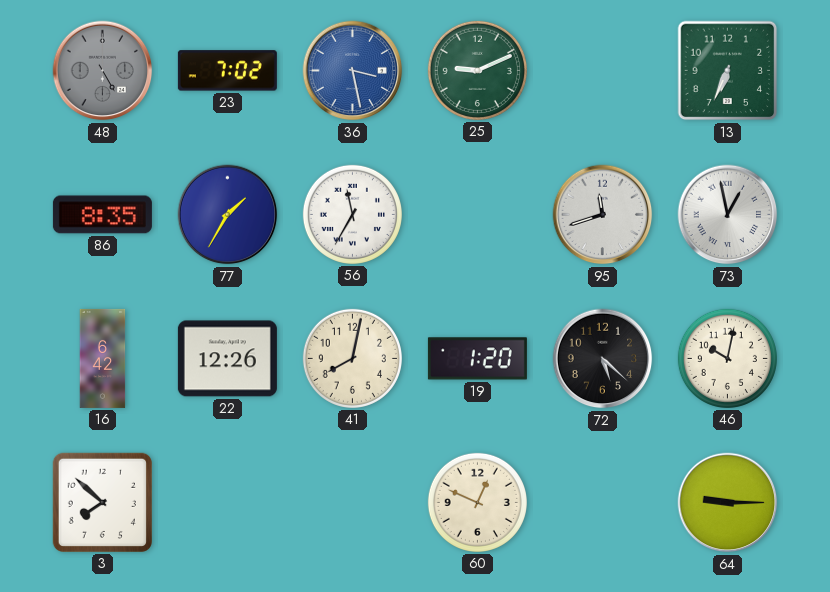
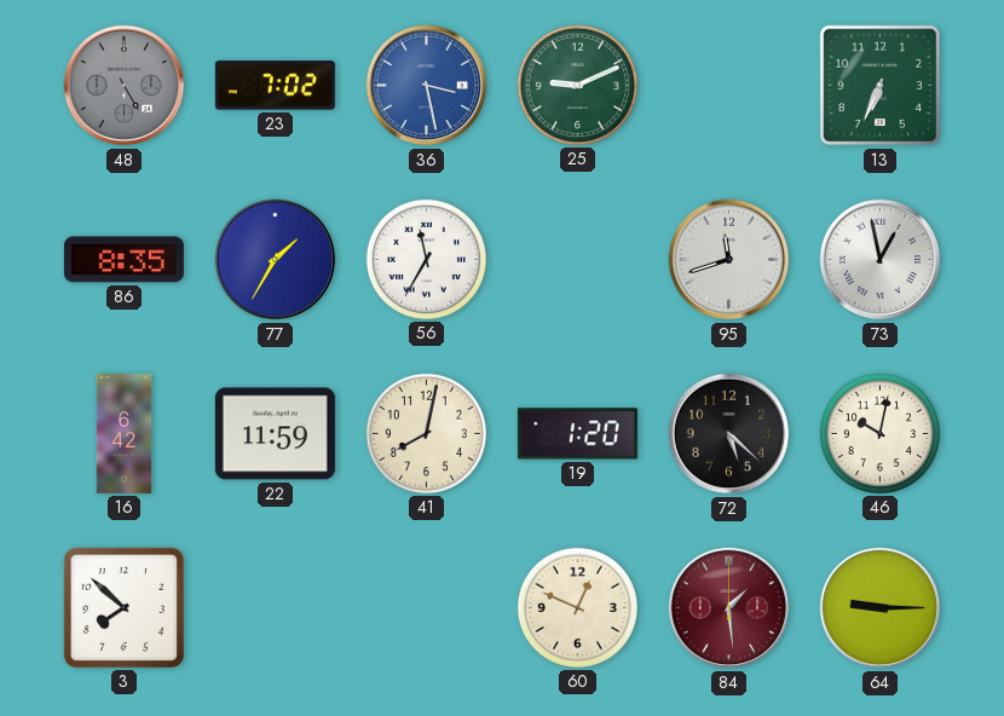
22: 12:26 -> 11:59 (275, 434)
84: none -> 1:29 (729, 608)
